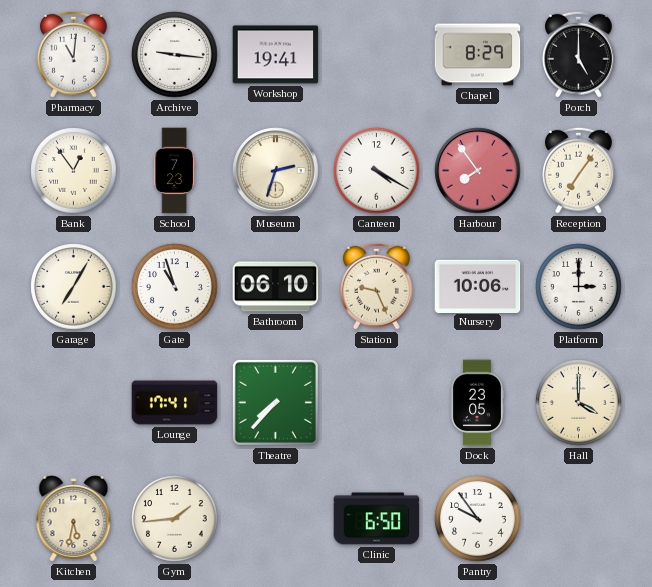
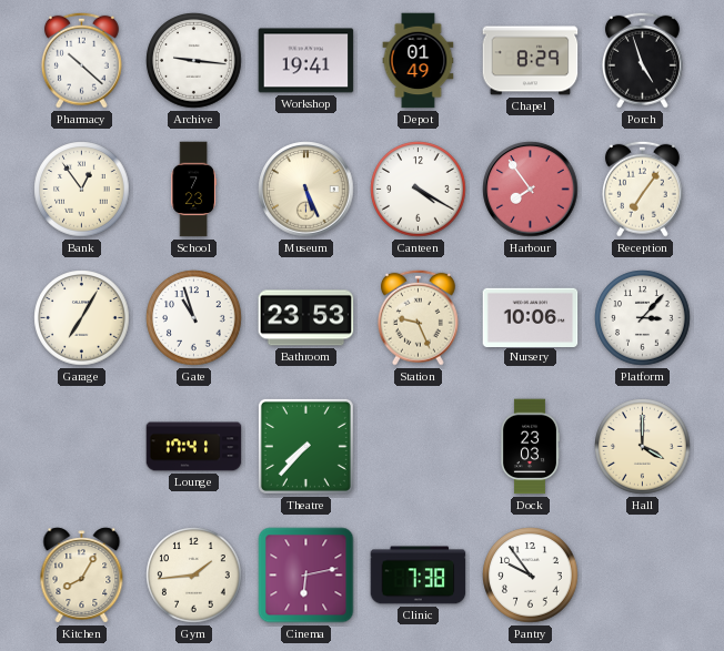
Pharmacy: 11:01 -> 10:22 (81, 60)
Depot: none -> 01:49 (419, 61)
Porch: 5:00 -> 4:57 (642, 60)
Museum: 2:33 -> 5:26 (306, 190)
Bathroom: 06:10 -> 23:53 (306, 318)
Platform: 3:00 -> 3:07 (643, 318)
Dock: 23:05 -> 23:03 (529, 447)
Kitchen: 5:32 -> 8:05 (82, 576)
Cinema: none -> 6:13 (306, 576)
Clinic: 6:50 -> 7:38 (419, 576)
